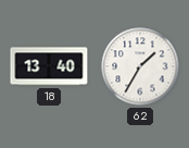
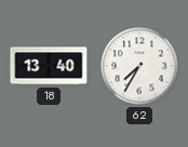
62: 1:35 -> 7:35 (139, 66)
